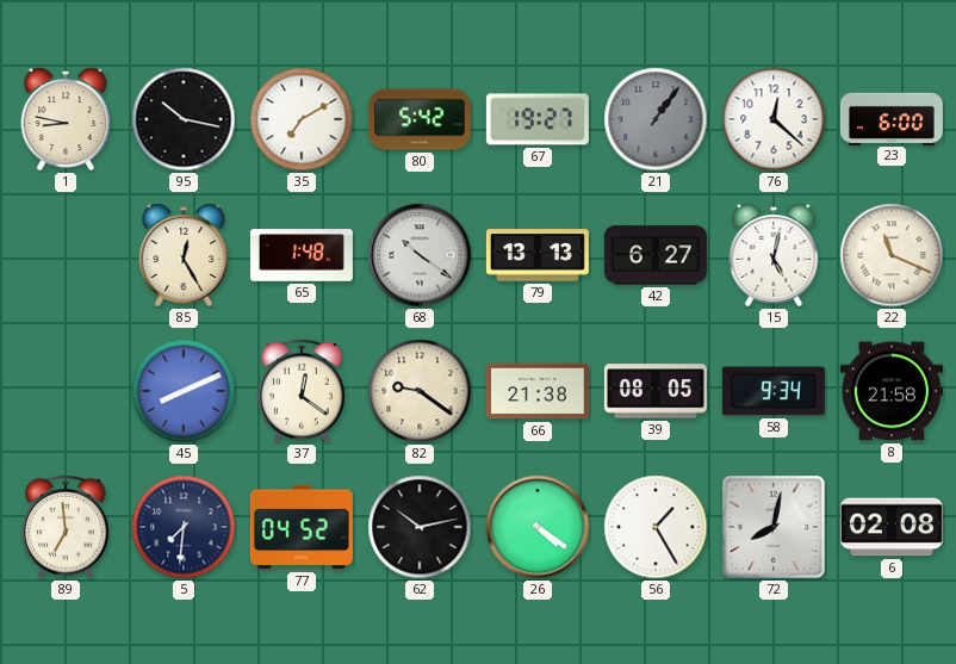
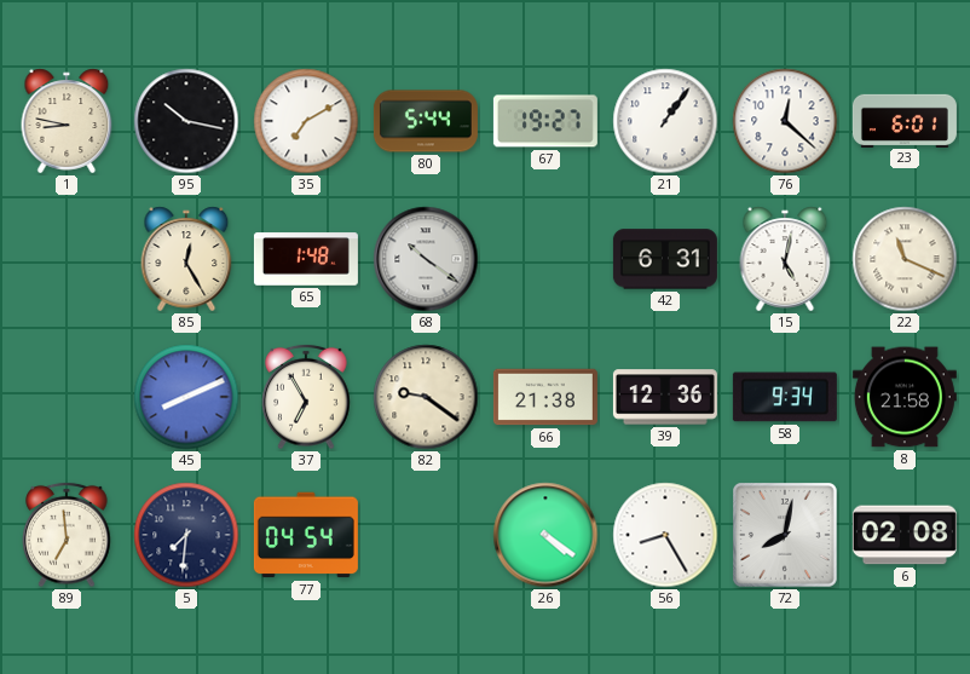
80: 5:42 -> 5:44 (426, 121)
21 dial: grey -> white (665, 121)
23: 6:00 -> 6:01 (905, 120)
79: 13:13 -> none (538, 255)
42: 6:27 -> 6:31 (665, 259)
37: 12:21 -> 6:55 (306, 397)
39: 08:05 -> 12:36 (665, 397)
77: 04:52 -> 04:54 (306, 535)
62: 10:13 -> none (420, 527)
56: 1:25 -> 8:25 (665, 535)
